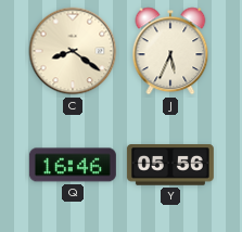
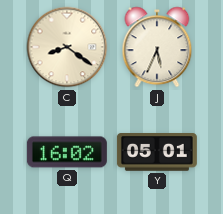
Q: 16:46 -> 16:02 (67, 152)
Y: 05:56 -> 05:01 (157, 153)
